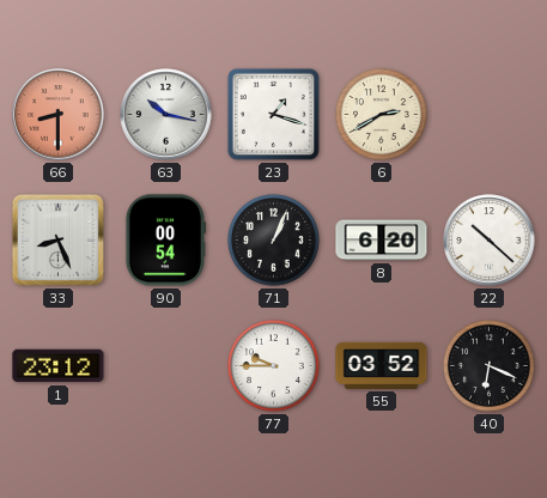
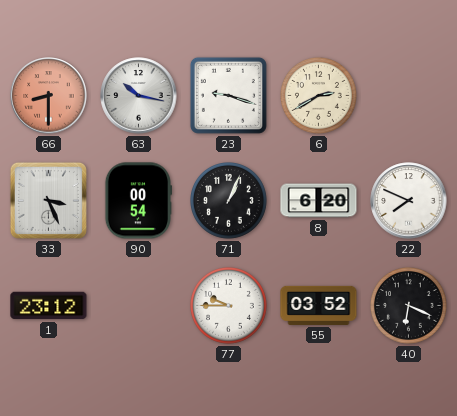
23: 1:18 -> 9:18 (228, 95)
33: 8:26 -> 3:26 (48, 200)
22: 10:22 -> 7:49 (409, 201)
